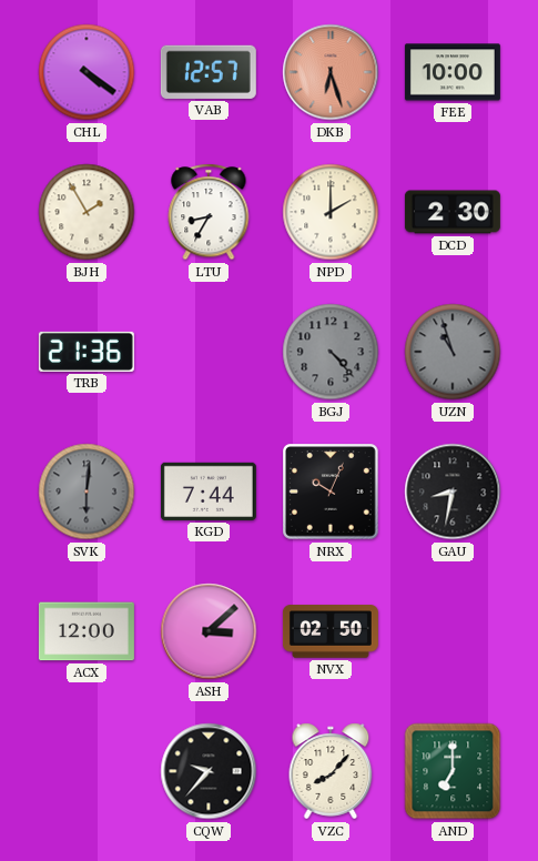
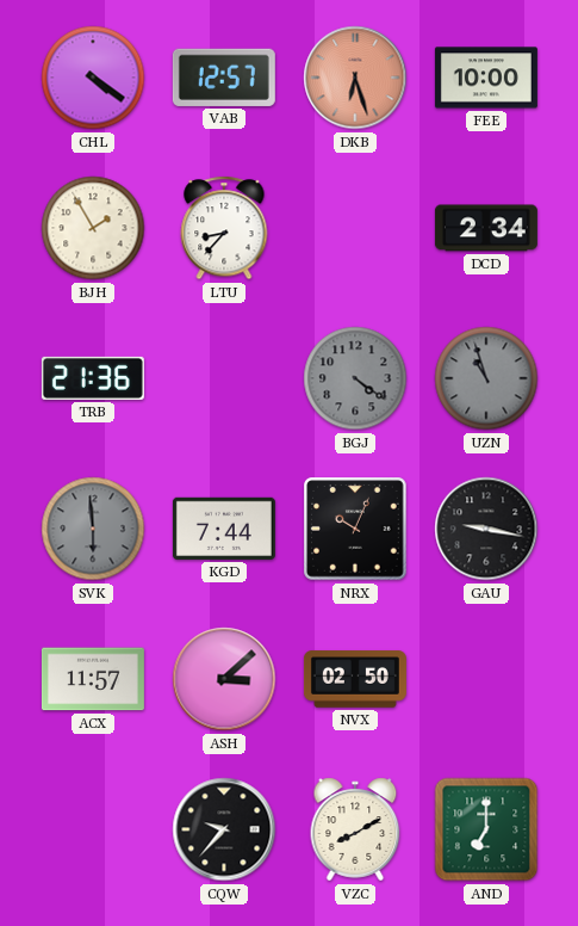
LTU: 8:35 -> 8:37 (224, 228)
NPD: 2:00 -> none (331, 212)
DCD: 2:30 -> 2:34 (486, 228)
BGJ: 4:23 -> 4:21 (355, 378)
SVK: 6:01 -> 5:59 (93, 529)
GAU: 8:32 -> 9:17 (486, 529)
ACX: 12:00 -> 11:57 (93, 679)
VZC: 8:07 -> 8:10 (355, 829)
